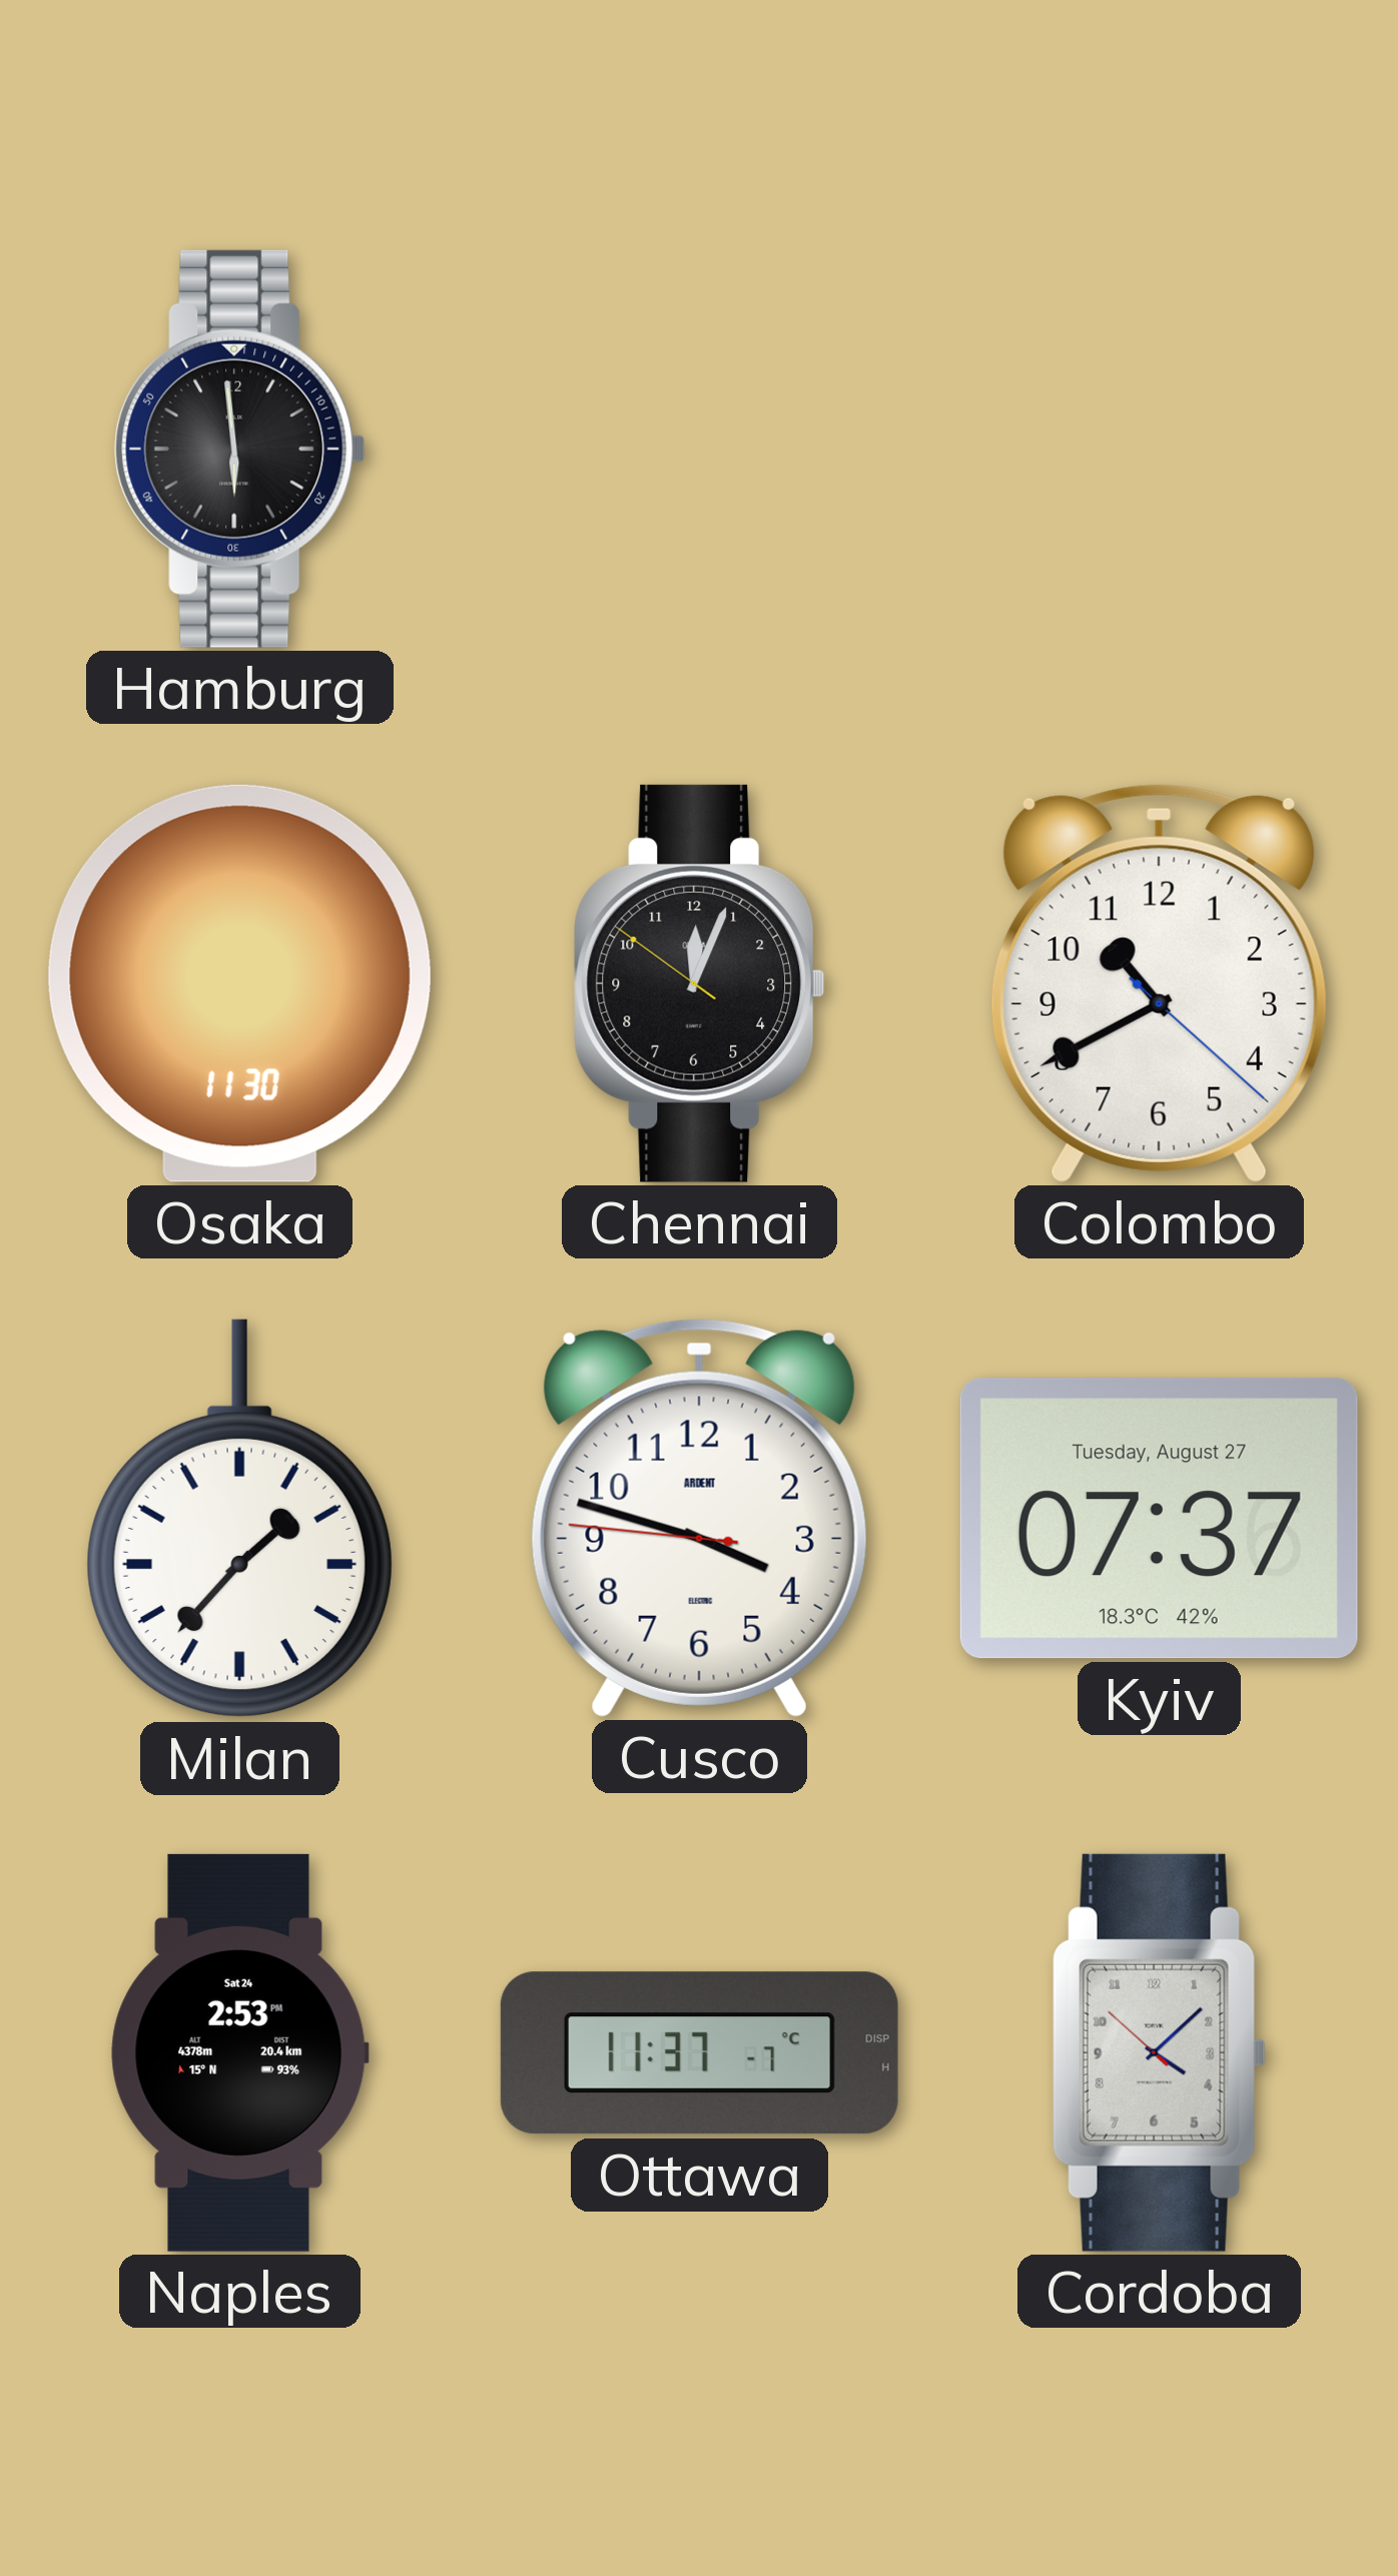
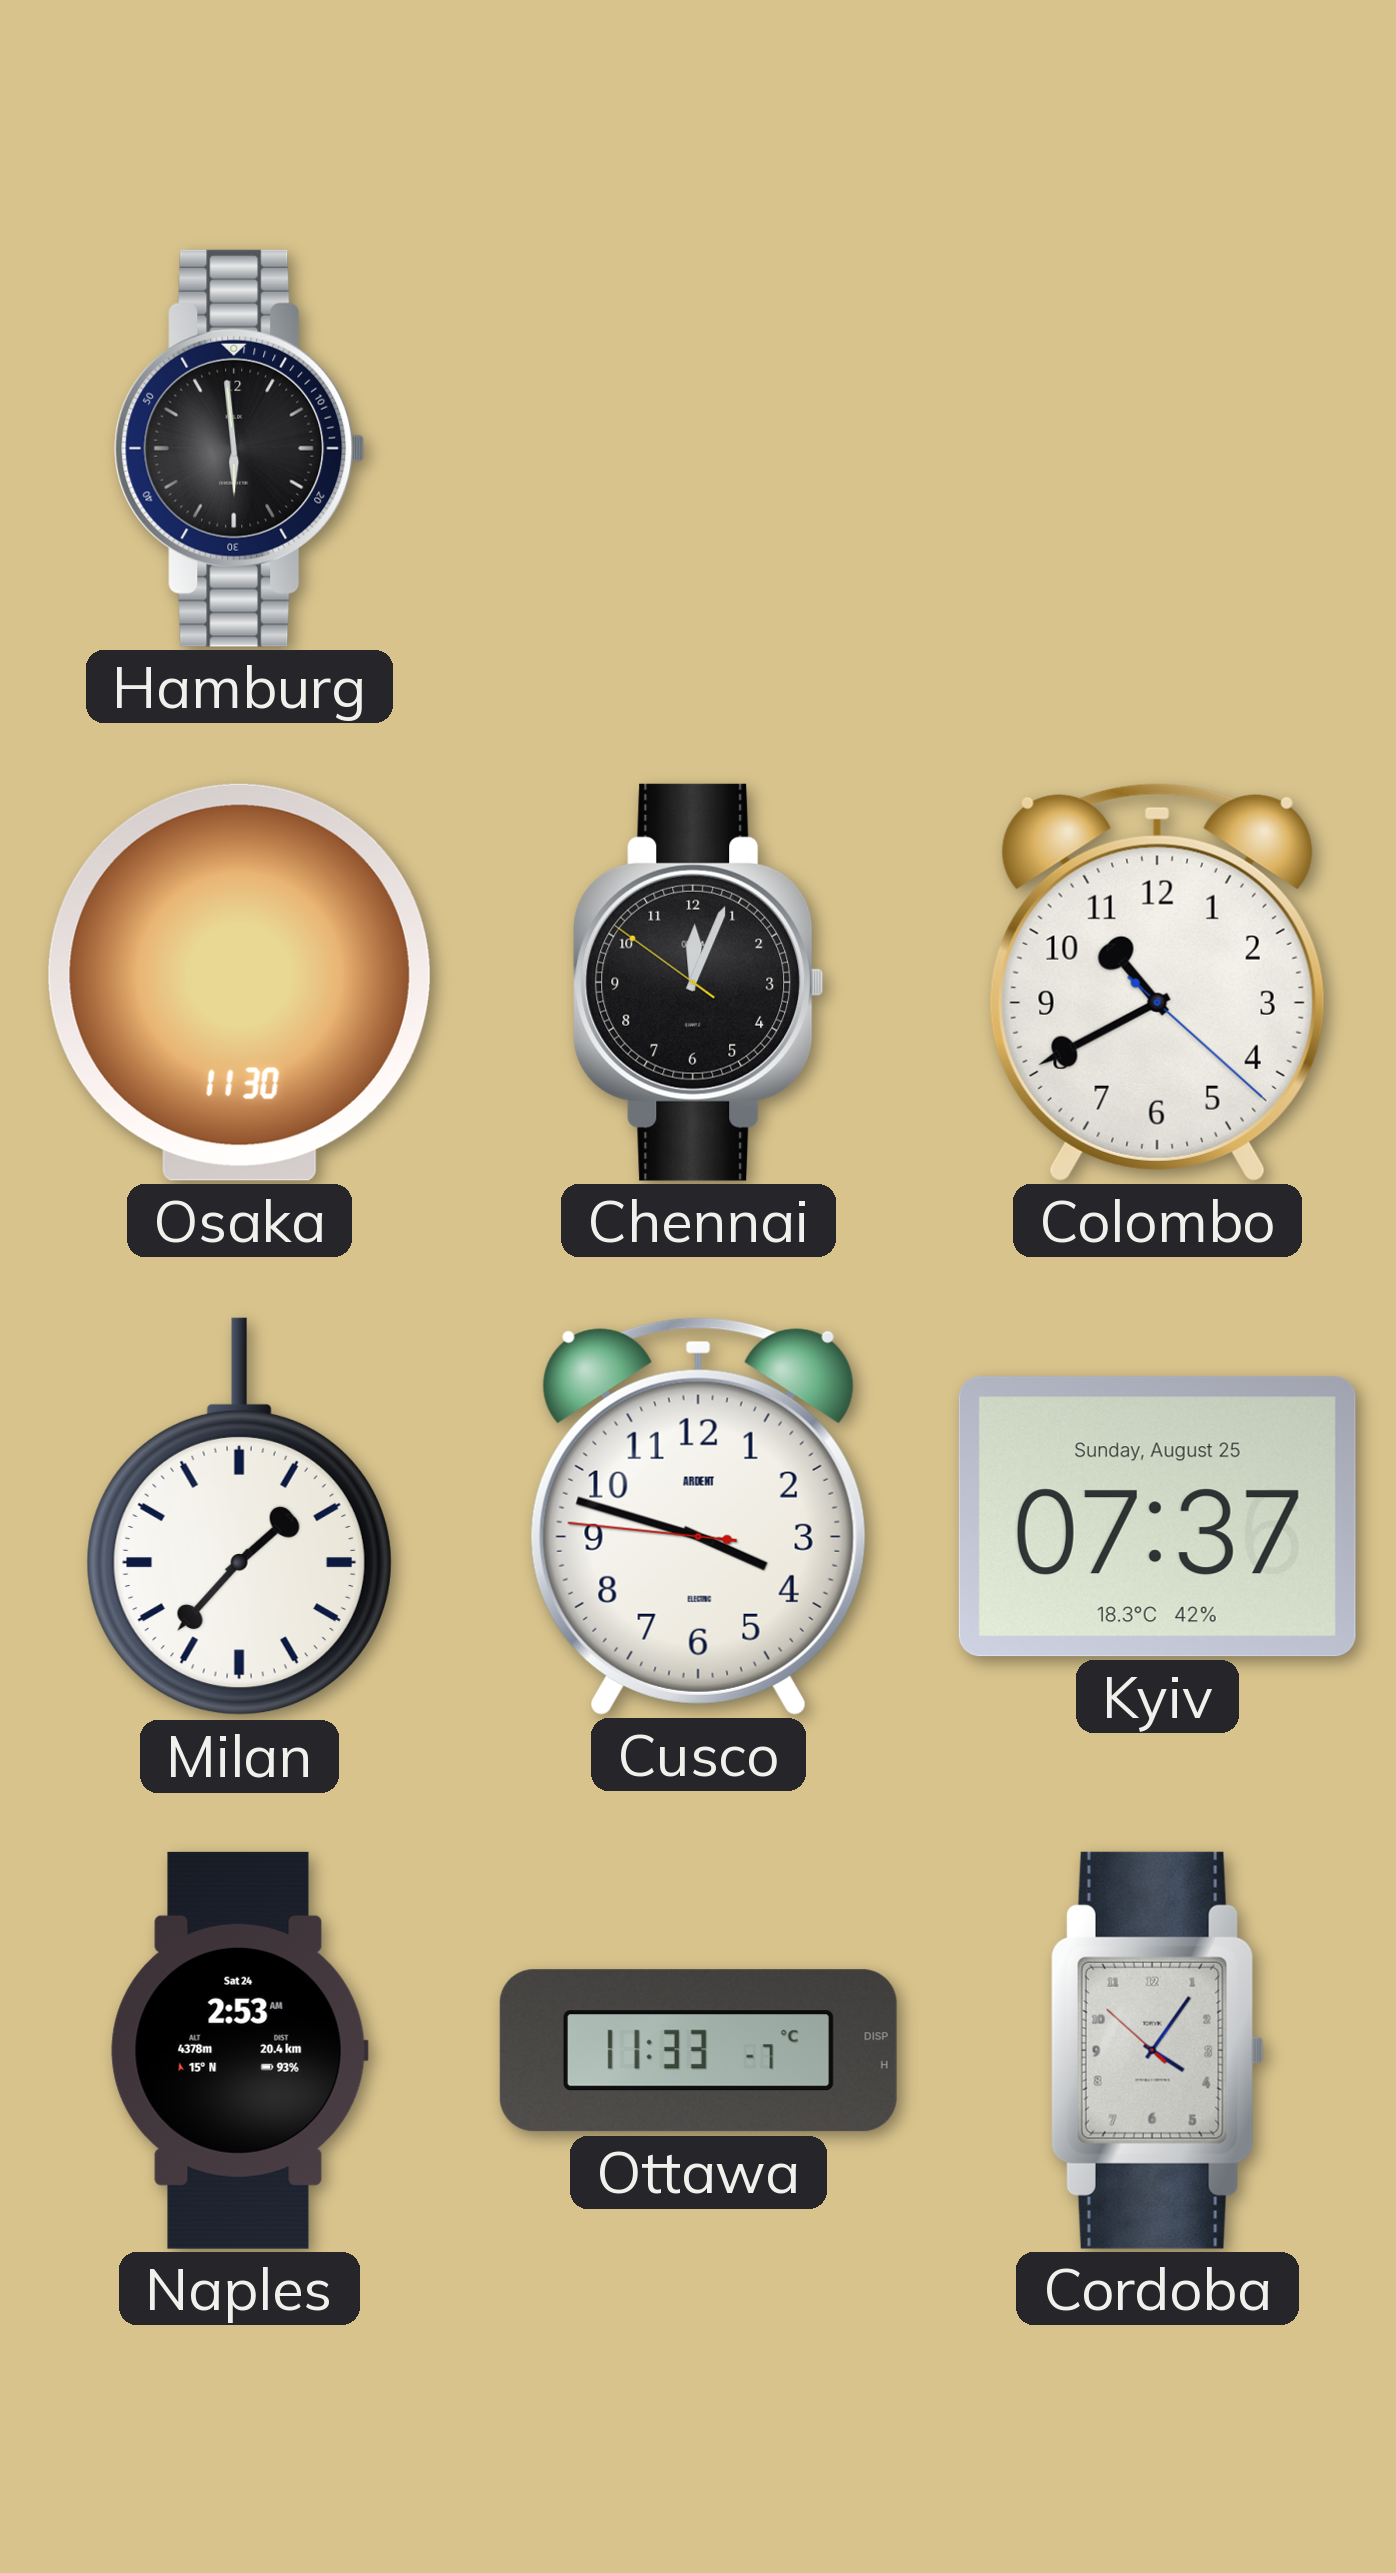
Kyiv date: Tuesday, August 27 -> Sunday, August 25 (1157, 1517)
Naples: 2:53 PM -> 2:53 AM (239, 2050)
Ottawa: 11:37 -> 11:33 (698, 2051)
Cordoba: 4:07 -> 4:05 (1157, 2050)
